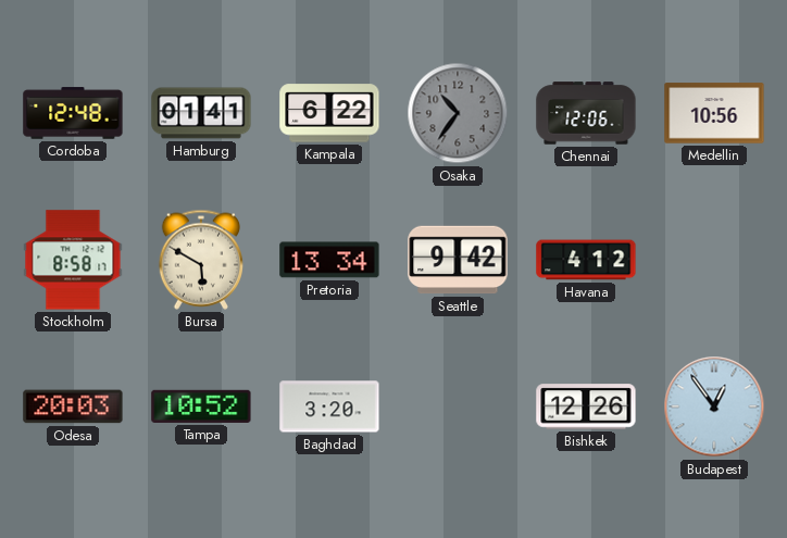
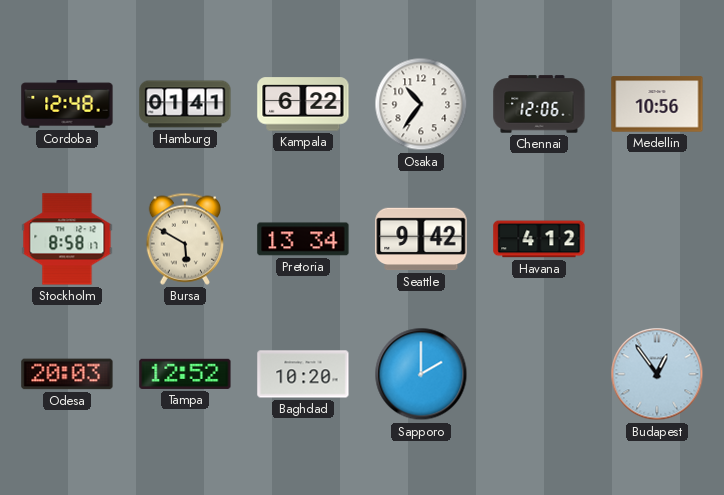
Osaka dial: grey -> white (421, 104)
Tampa: 10:52 -> 12:52 (185, 374)
Baghdad: 3:20 -> 10:20 (303, 374)
Sapporo: none -> 2:00 (421, 374)
Bishkek: 12:26 -> none (586, 406)
